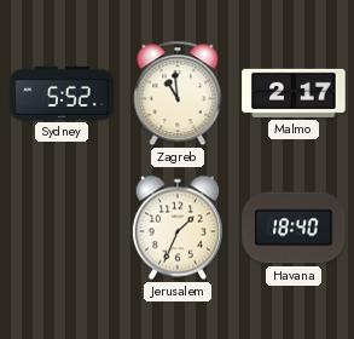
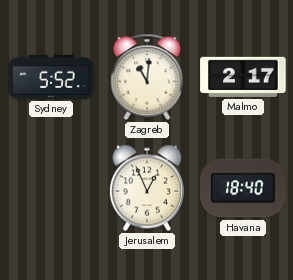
Zagreb: 10:59 -> 11:01 (147, 77)
Jerusalem: 1:34 -> 12:56 (147, 188)
